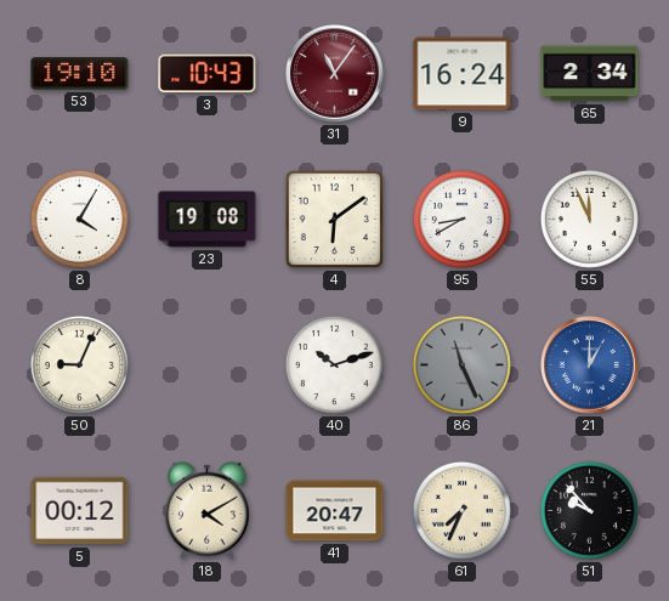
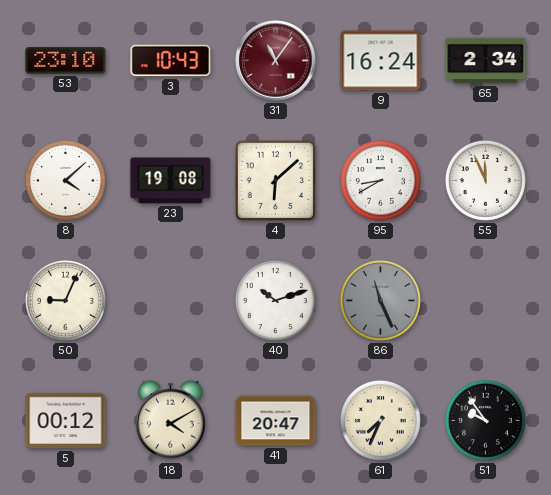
53: 19:10 -> 23:10 (66, 61)
8: 4:05 -> 4:08 (65, 180)
4: 6:09 -> 6:08 (275, 180)
21: 1:00 -> none (590, 365)
51: 9:53 -> 9:54 (485, 420)
